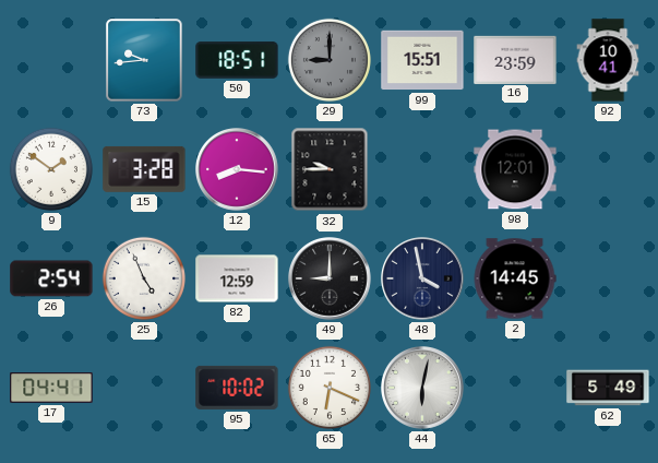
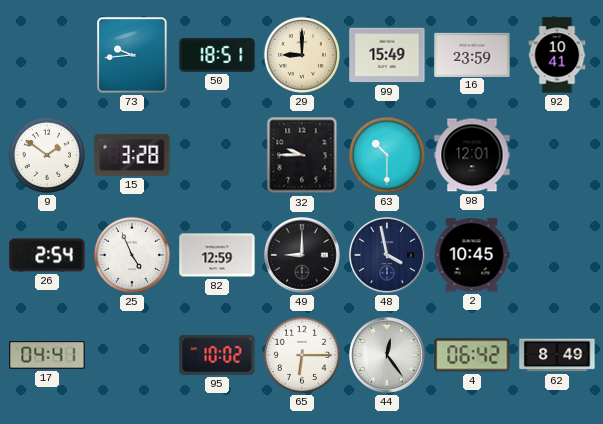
29 dial: grey -> cream (302, 55)
99: 15:51 -> 15:49 (387, 55)
12: 8:16 -> none (238, 170)
63: none -> 10:30 (387, 155)
2: 14:45 -> 10:45 (472, 255)
65: 6:19 -> 6:15 (302, 355)
44: 6:02 -> 12:24 (388, 356)
4: none -> 06:42 (472, 355)
62: 5:49 -> 8:49 (557, 355)
